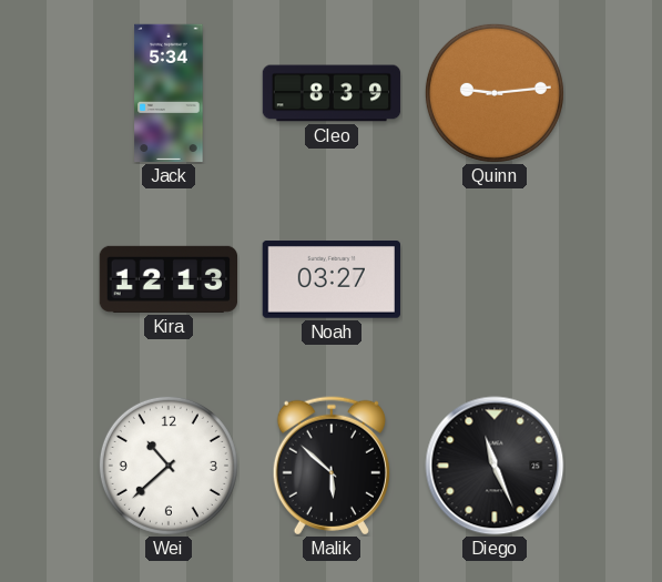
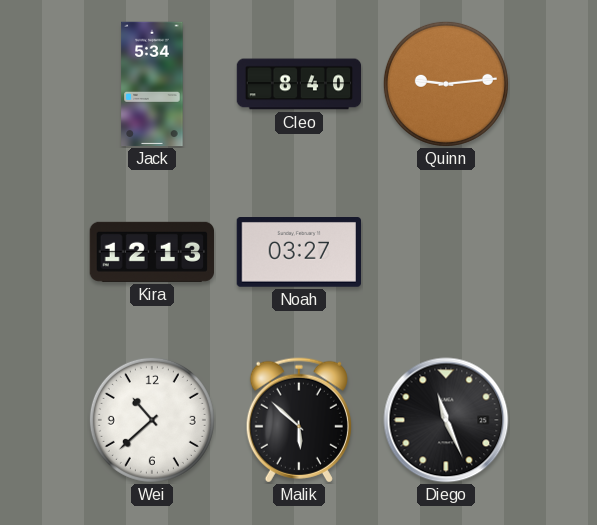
Cleo: 8:39 -> 8:40 (299, 84)
